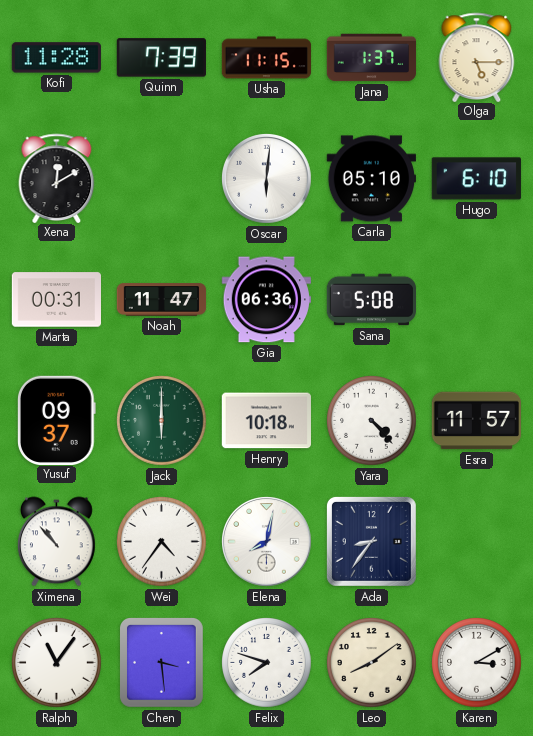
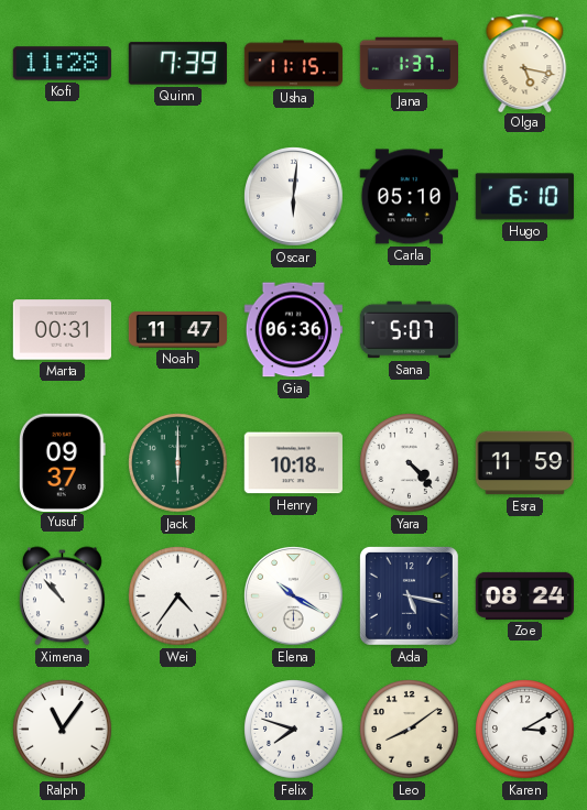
Olga: 5:15 -> 5:17 (525, 63)
Xena: 12:10 -> none (57, 178)
Sana: 5:08 -> 5:07 (409, 330)
Esra: 11:57 -> 11:59 (524, 463)
Elena: 8:02 -> 10:20 (294, 596)
Ada: 8:36 -> 5:17 (409, 595)
Zoe: none -> 08:24 (524, 595)
Chen: 3:29 -> none (162, 663)
